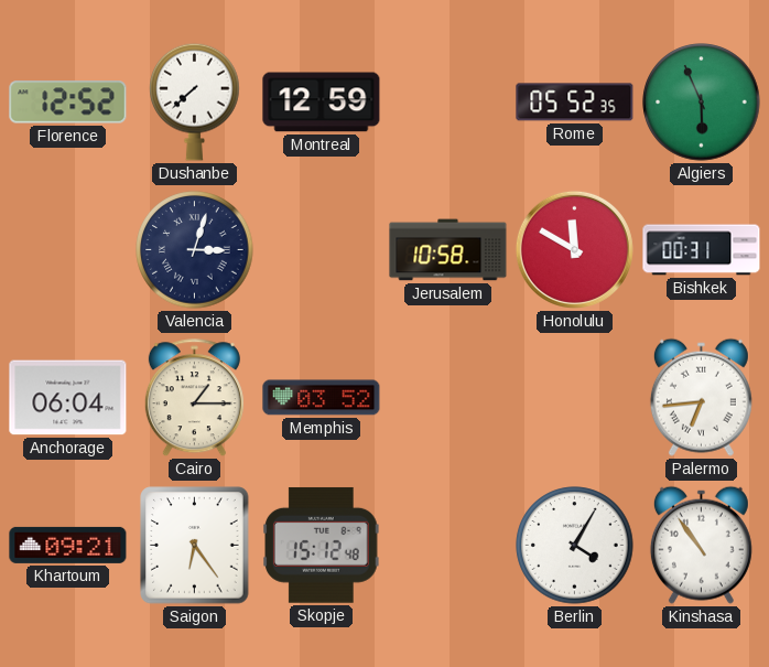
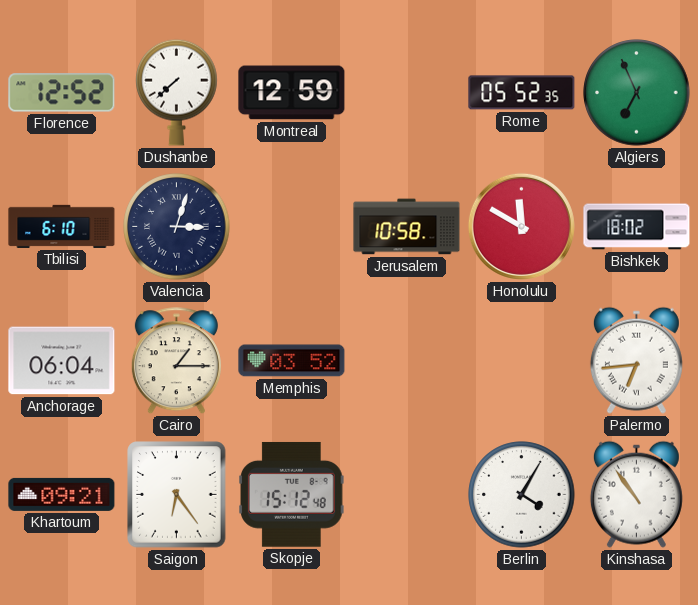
Algiers: 5:56 -> 6:56 (637, 93)
Tbilisi: none -> 6:10 (62, 226)
Bishkek: 00:31 -> 18:02 (637, 227)
